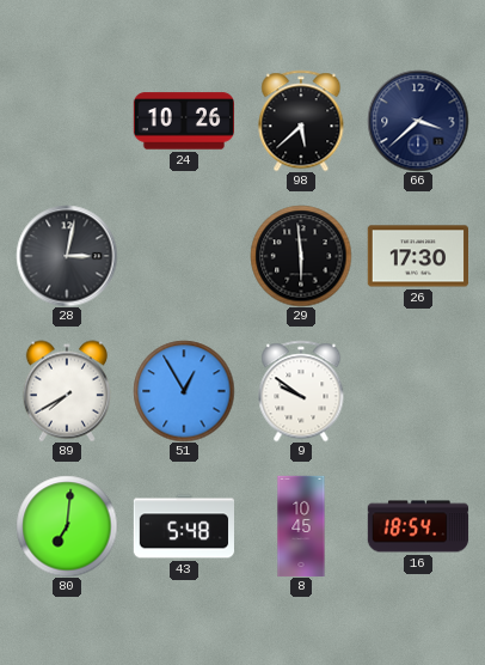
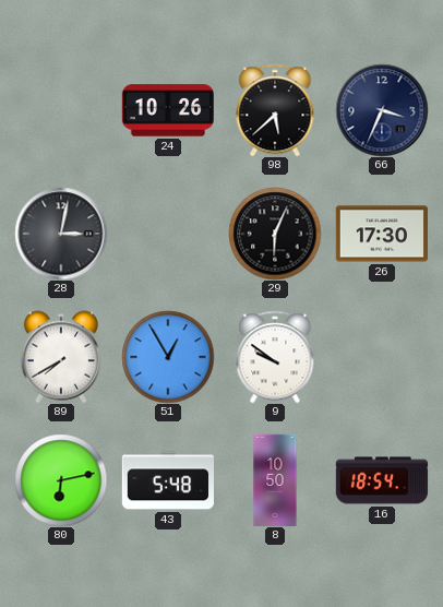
66: 3:38 -> 3:34 (382, 110)
29: 5:59 -> 6:04 (275, 234)
80: 7:01 -> 6:13 (61, 480)
8: 10:45 -> 10:50 (275, 480)
